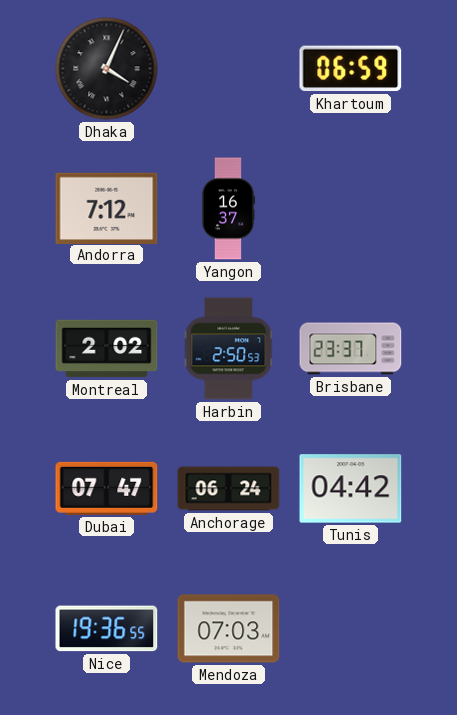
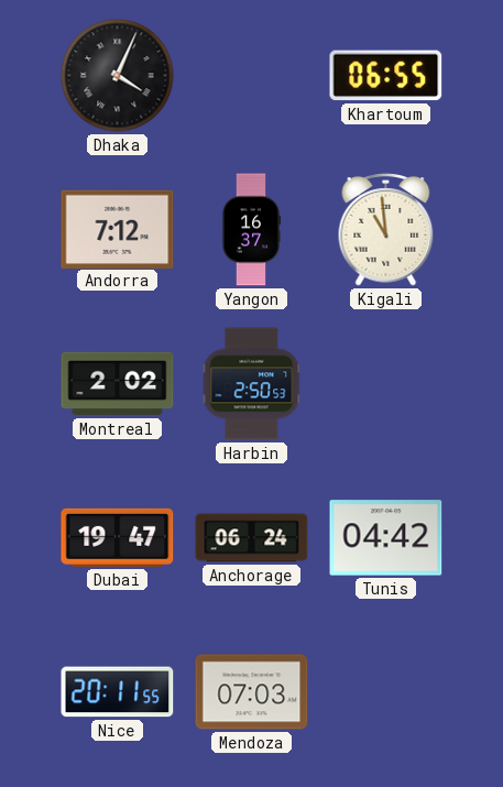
Khartoum: 06:59 -> 06:55 (386, 76)
Kigali: none -> 10:59 (386, 230)
Brisbane: 23:37 -> none (351, 349)
Dubai: 07:47 -> 19:47 (118, 537)
Nice: 19:36 -> 20:11 (118, 692)
